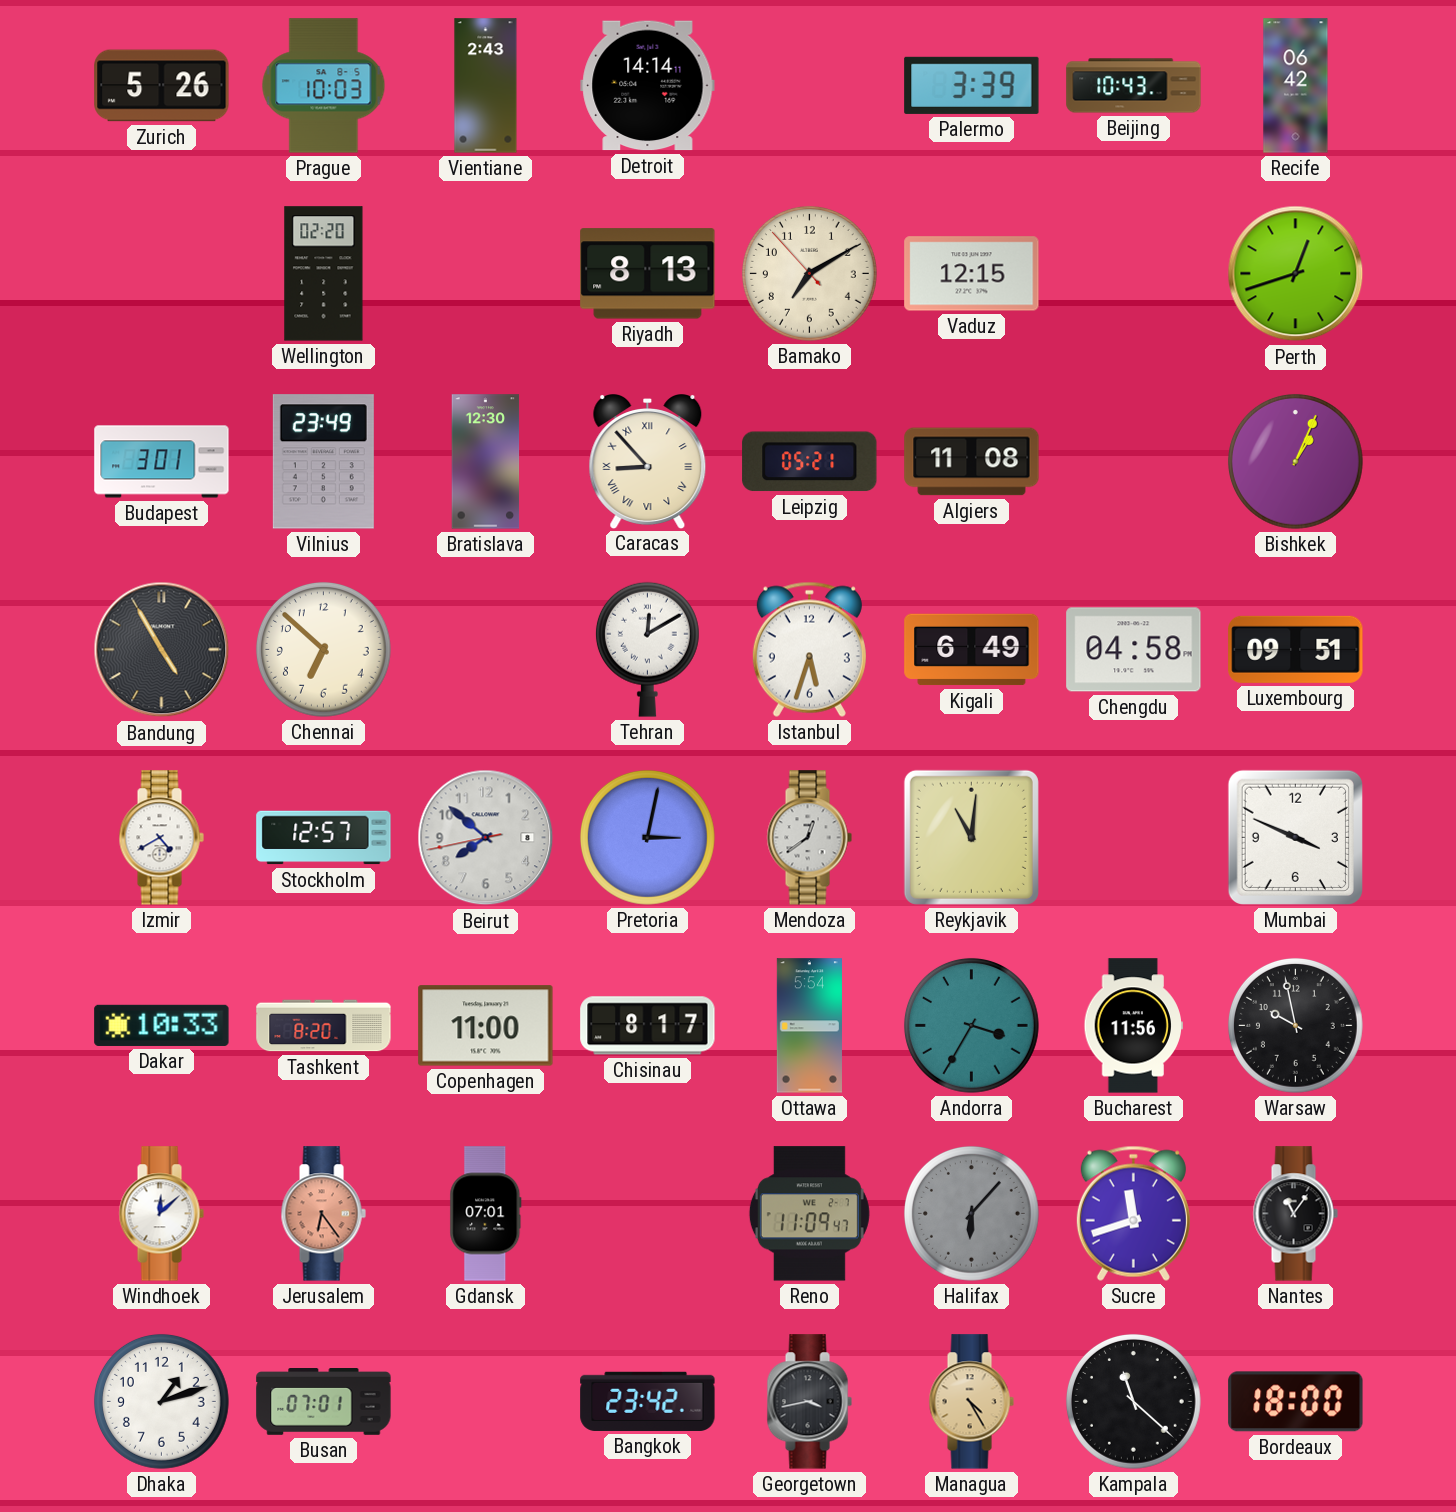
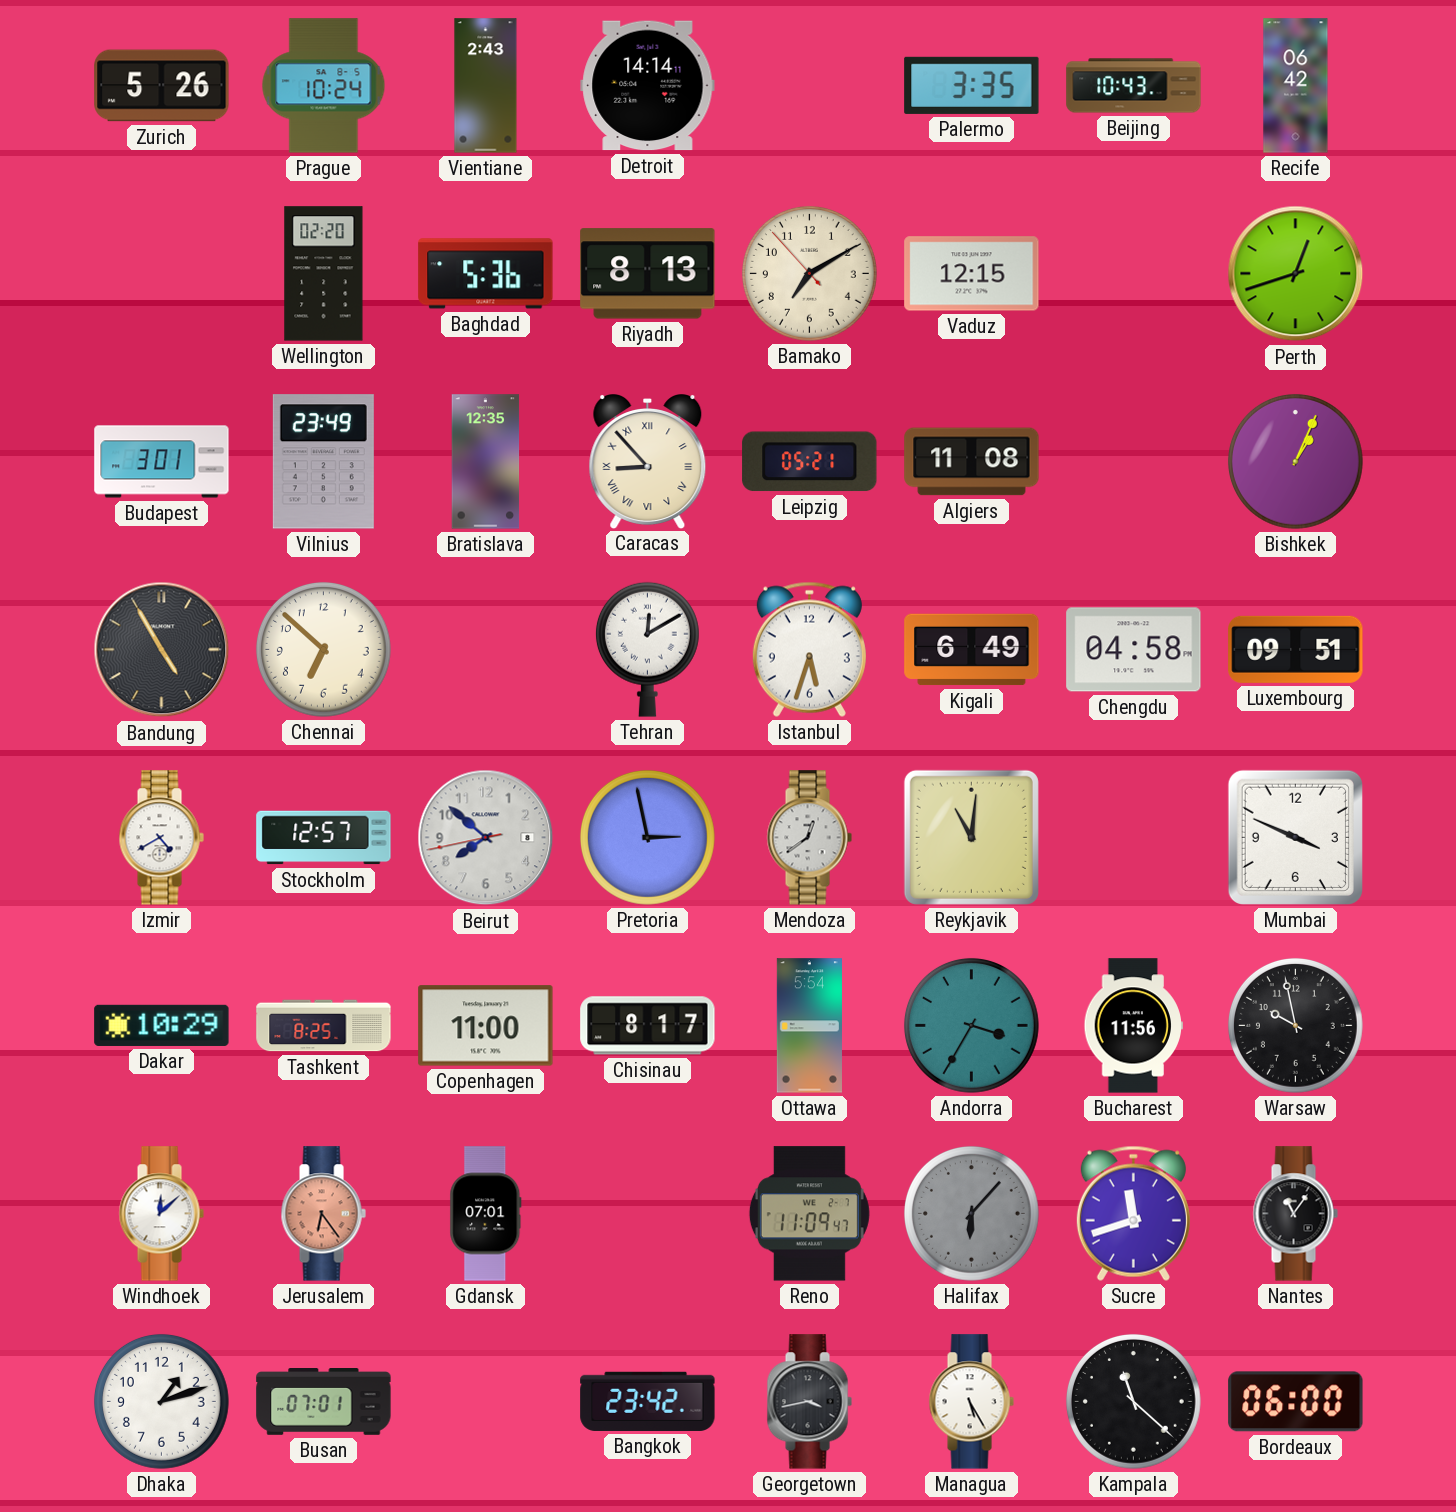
Prague: 10:03 -> 10:24 (324, 86)
Palermo: 3:39 -> 3:35 (972, 85)
Baghdad: none -> 5:36 (486, 274)
Bratislava: 12:30 -> 12:35 (486, 462)
Pretoria: 3:02 -> 2:58 (647, 837)
Dakar: 10:33 -> 10:29 (162, 1025)
Tashkent: 8:20 -> 8:25 (324, 1026)
Managua: 4:25 -> 5:25 (971, 1402)
Managua dial: champagne -> white (971, 1402)
Bordeaux: 18:00 -> 06:00 (1296, 1402)
